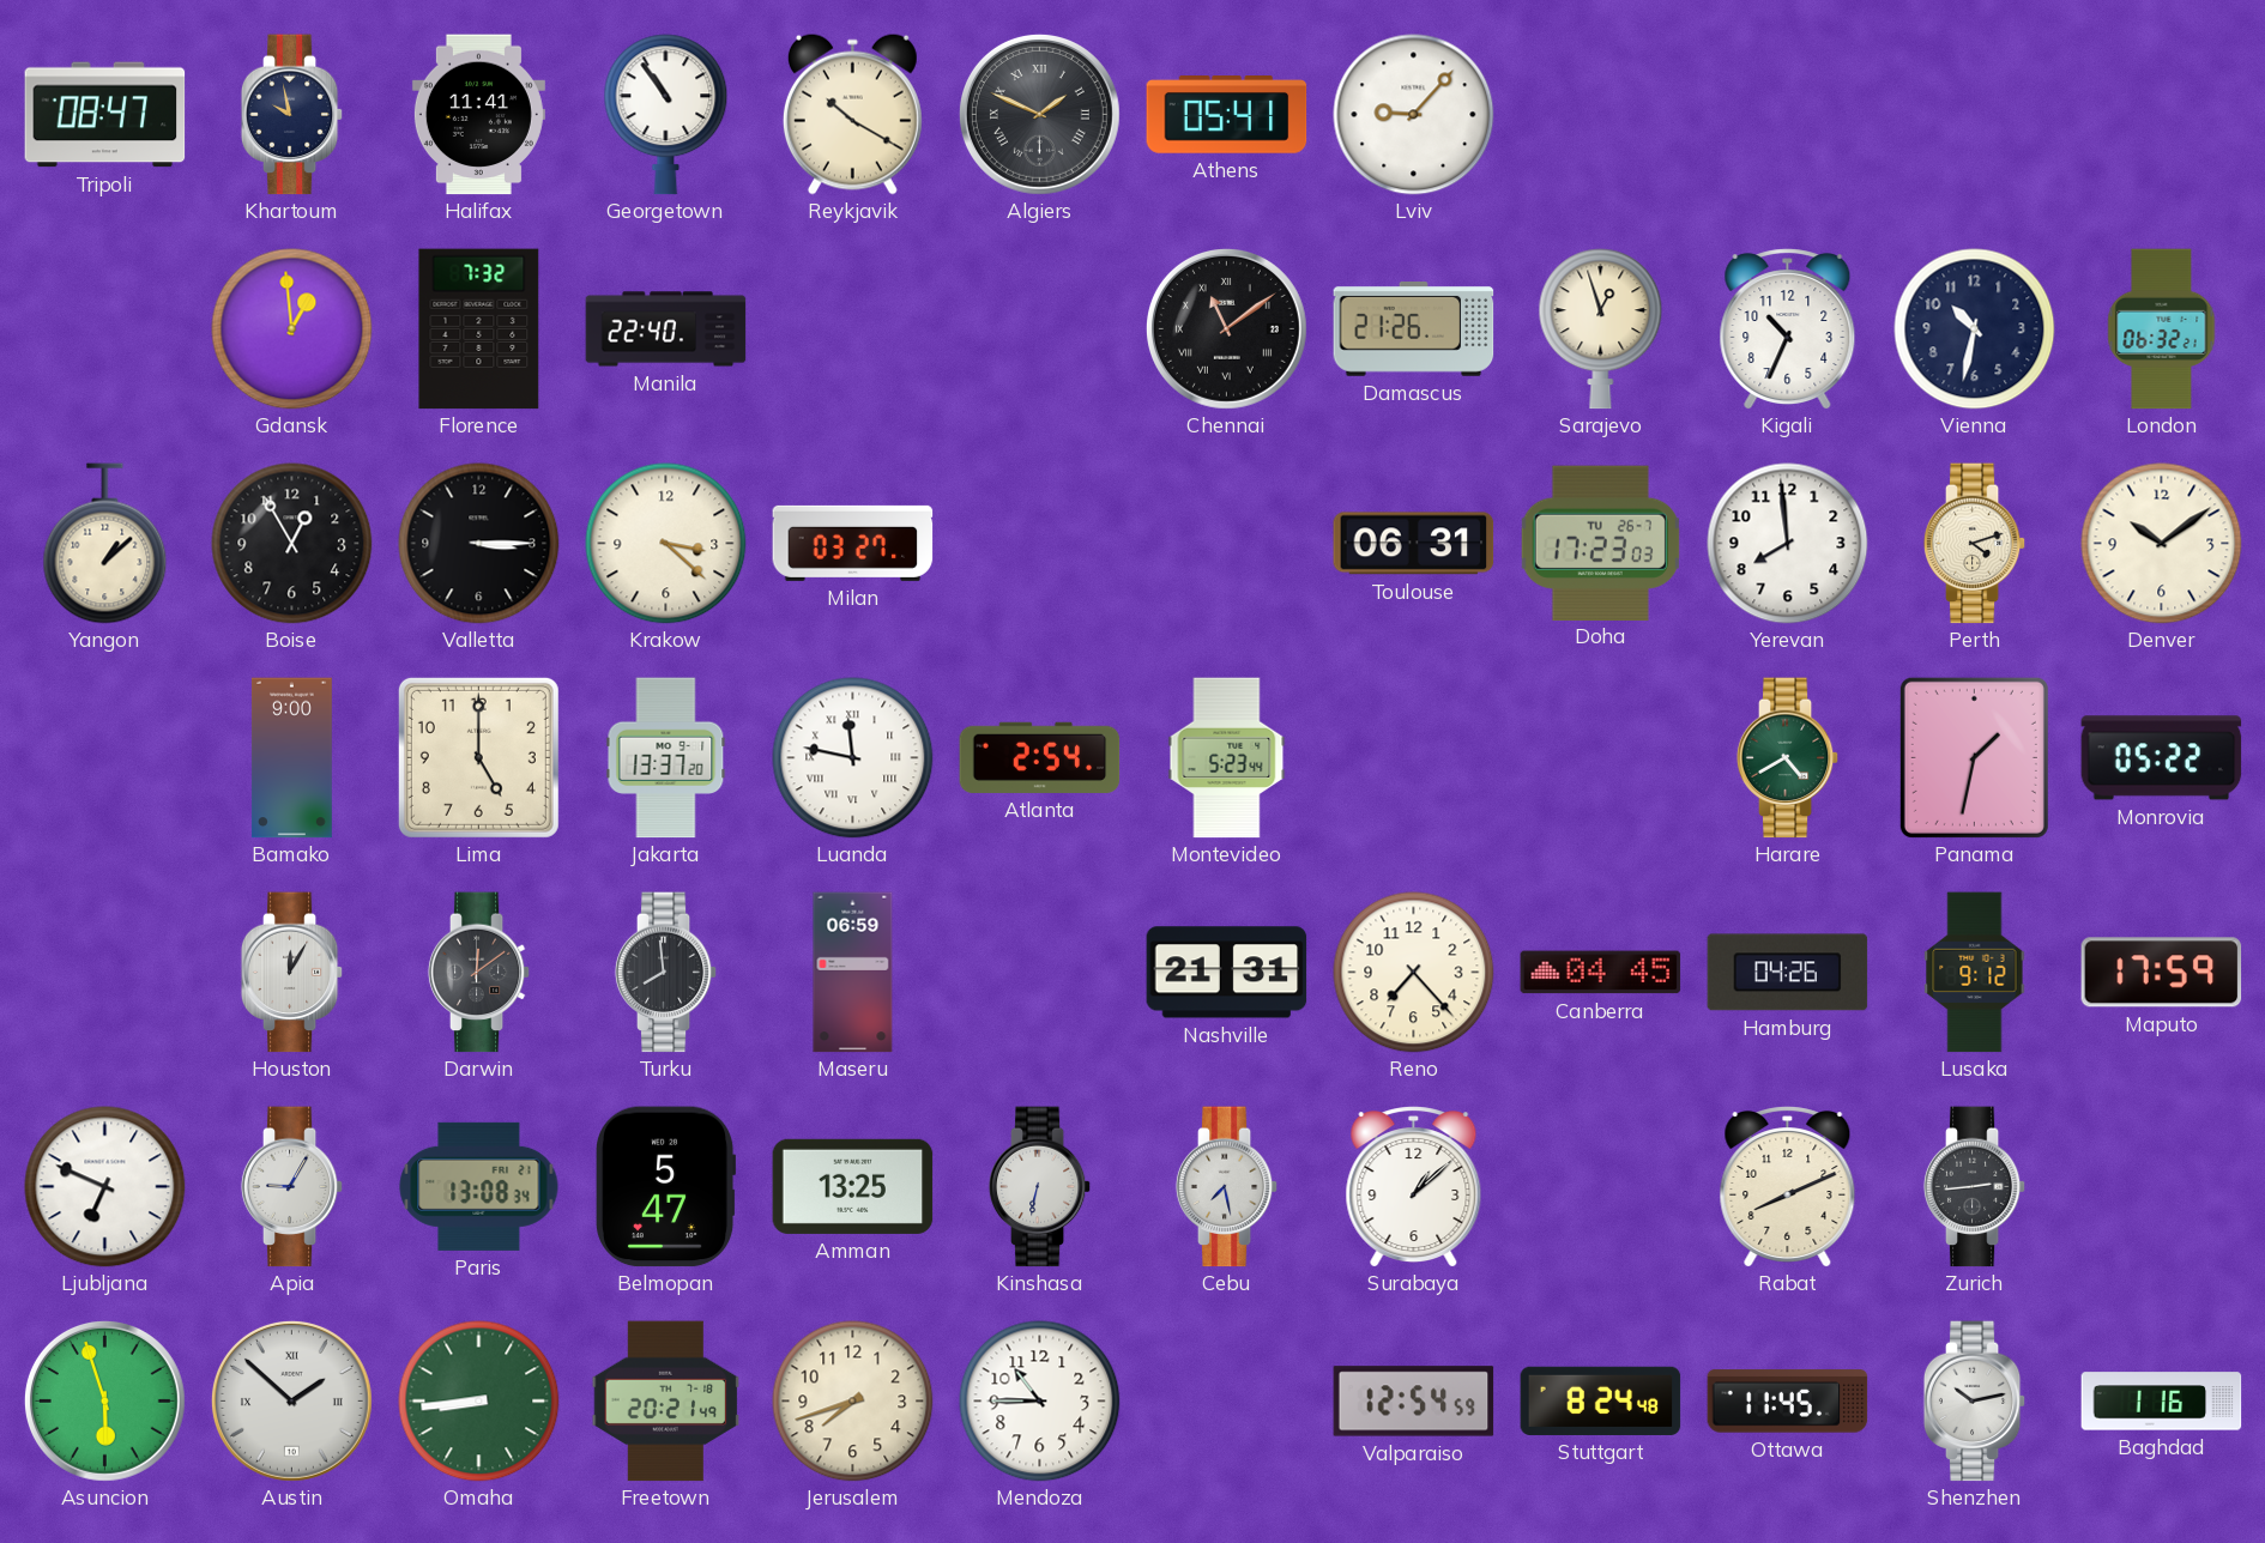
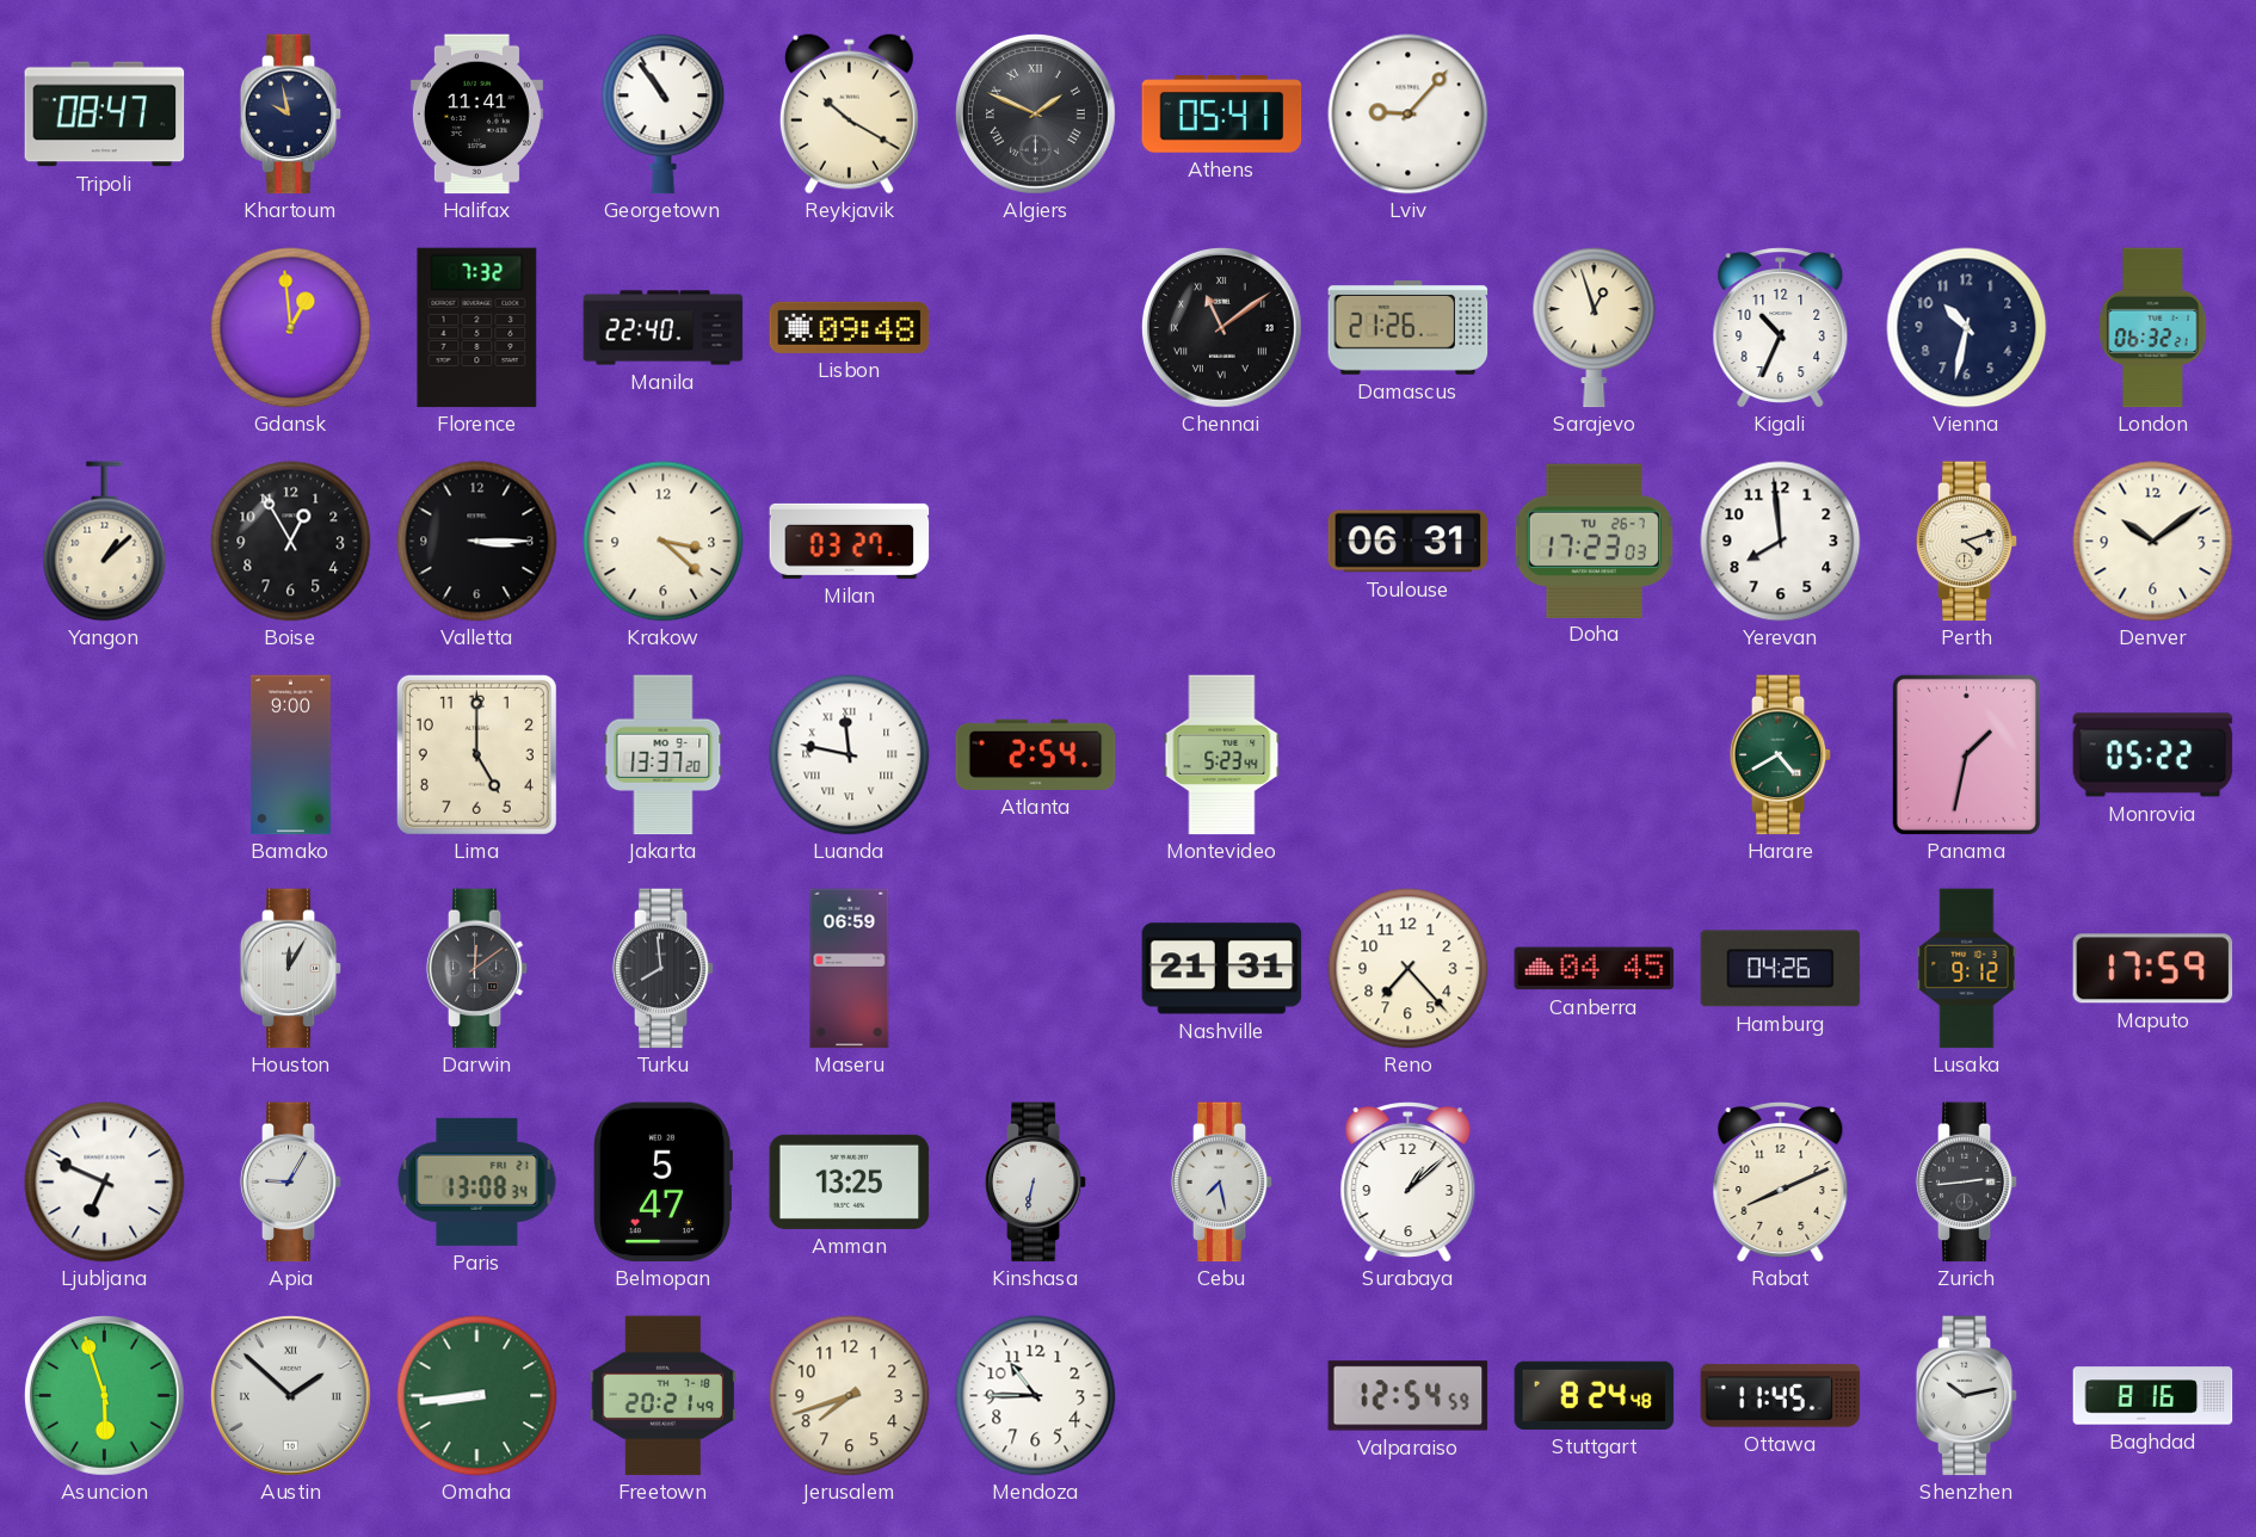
Lisbon: none -> 09:48 (850, 327)
Baghdad: 1:16 -> 8:16 (2153, 1396)
